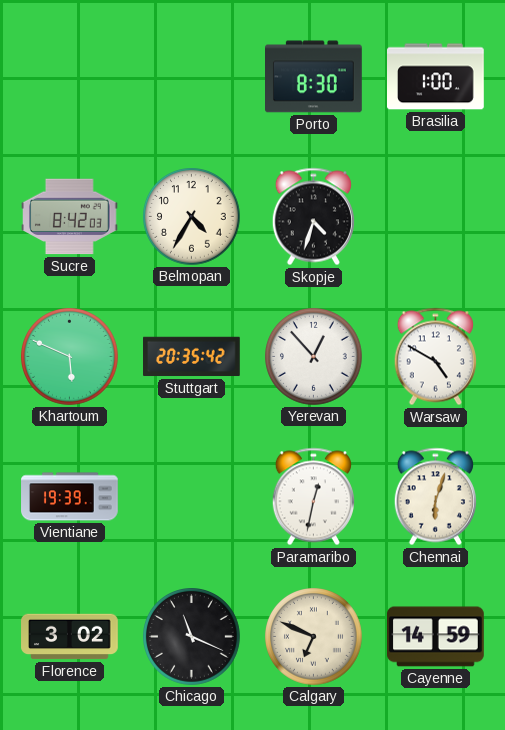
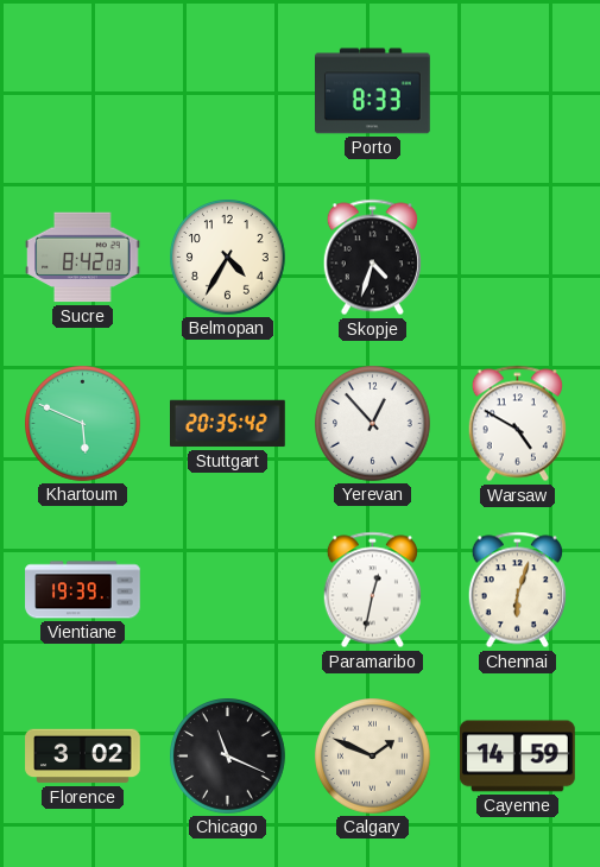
Porto: 8:30 -> 8:33 (373, 91)
Brasilia: 1:00 -> none (436, 77)
Calgary: 6:49 -> 1:49 (373, 757)
